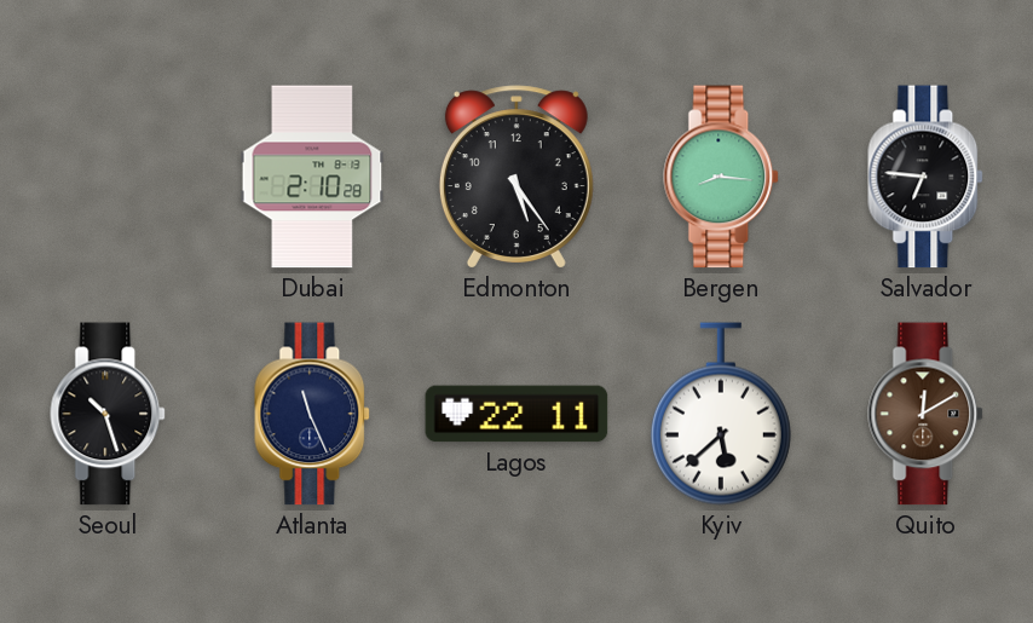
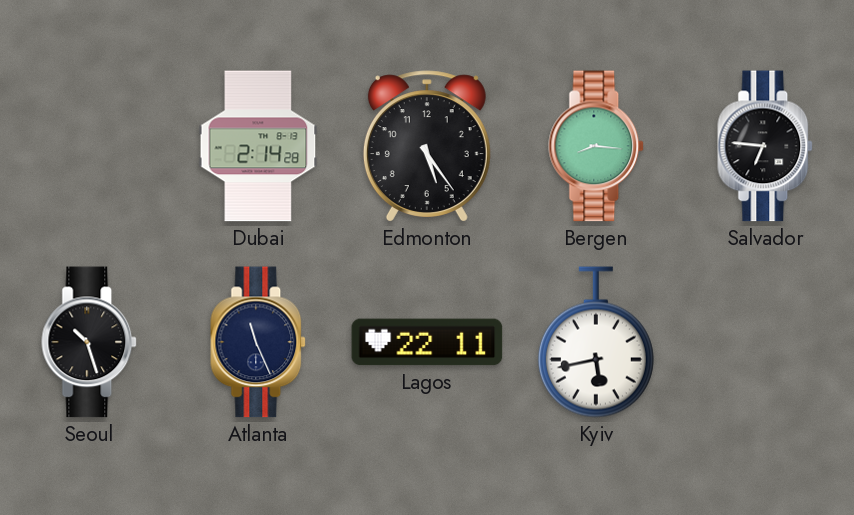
Dubai: 2:10 -> 2:14 (258, 146)
Kyiv: 5:38 -> 5:43 (596, 342)
Quito: 12:10 -> none (927, 414)
